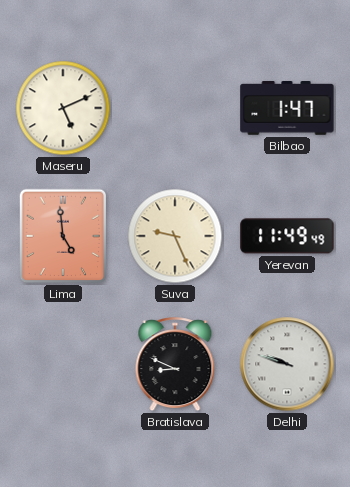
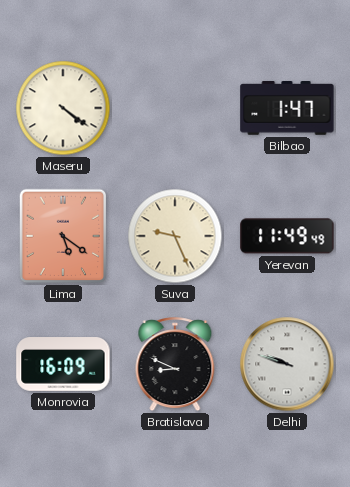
Maseru: 5:11 -> 4:21 (63, 108)
Lima: 4:59 -> 5:21 (63, 236)
Monrovia: none -> 16:09 (63, 364)
